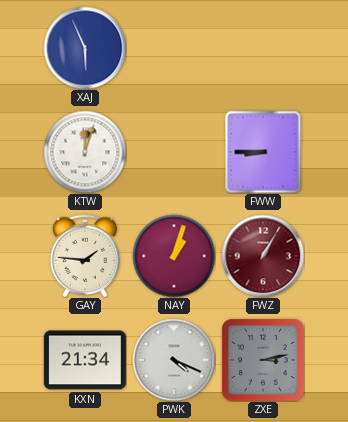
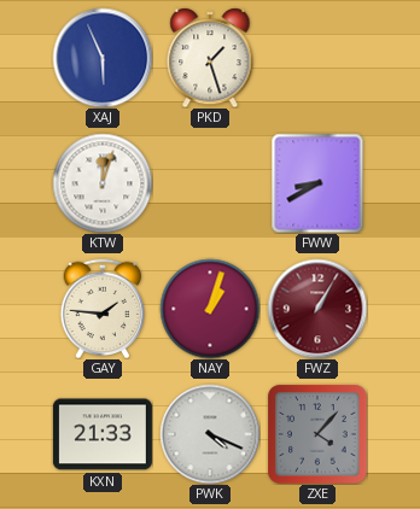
PKD: none -> 1:27 (210, 58)
FWW: 8:45 -> 8:40 (317, 183)
KXN: 21:34 -> 21:33 (103, 434)
ZXE: 3:13 -> 4:07 (317, 434)
